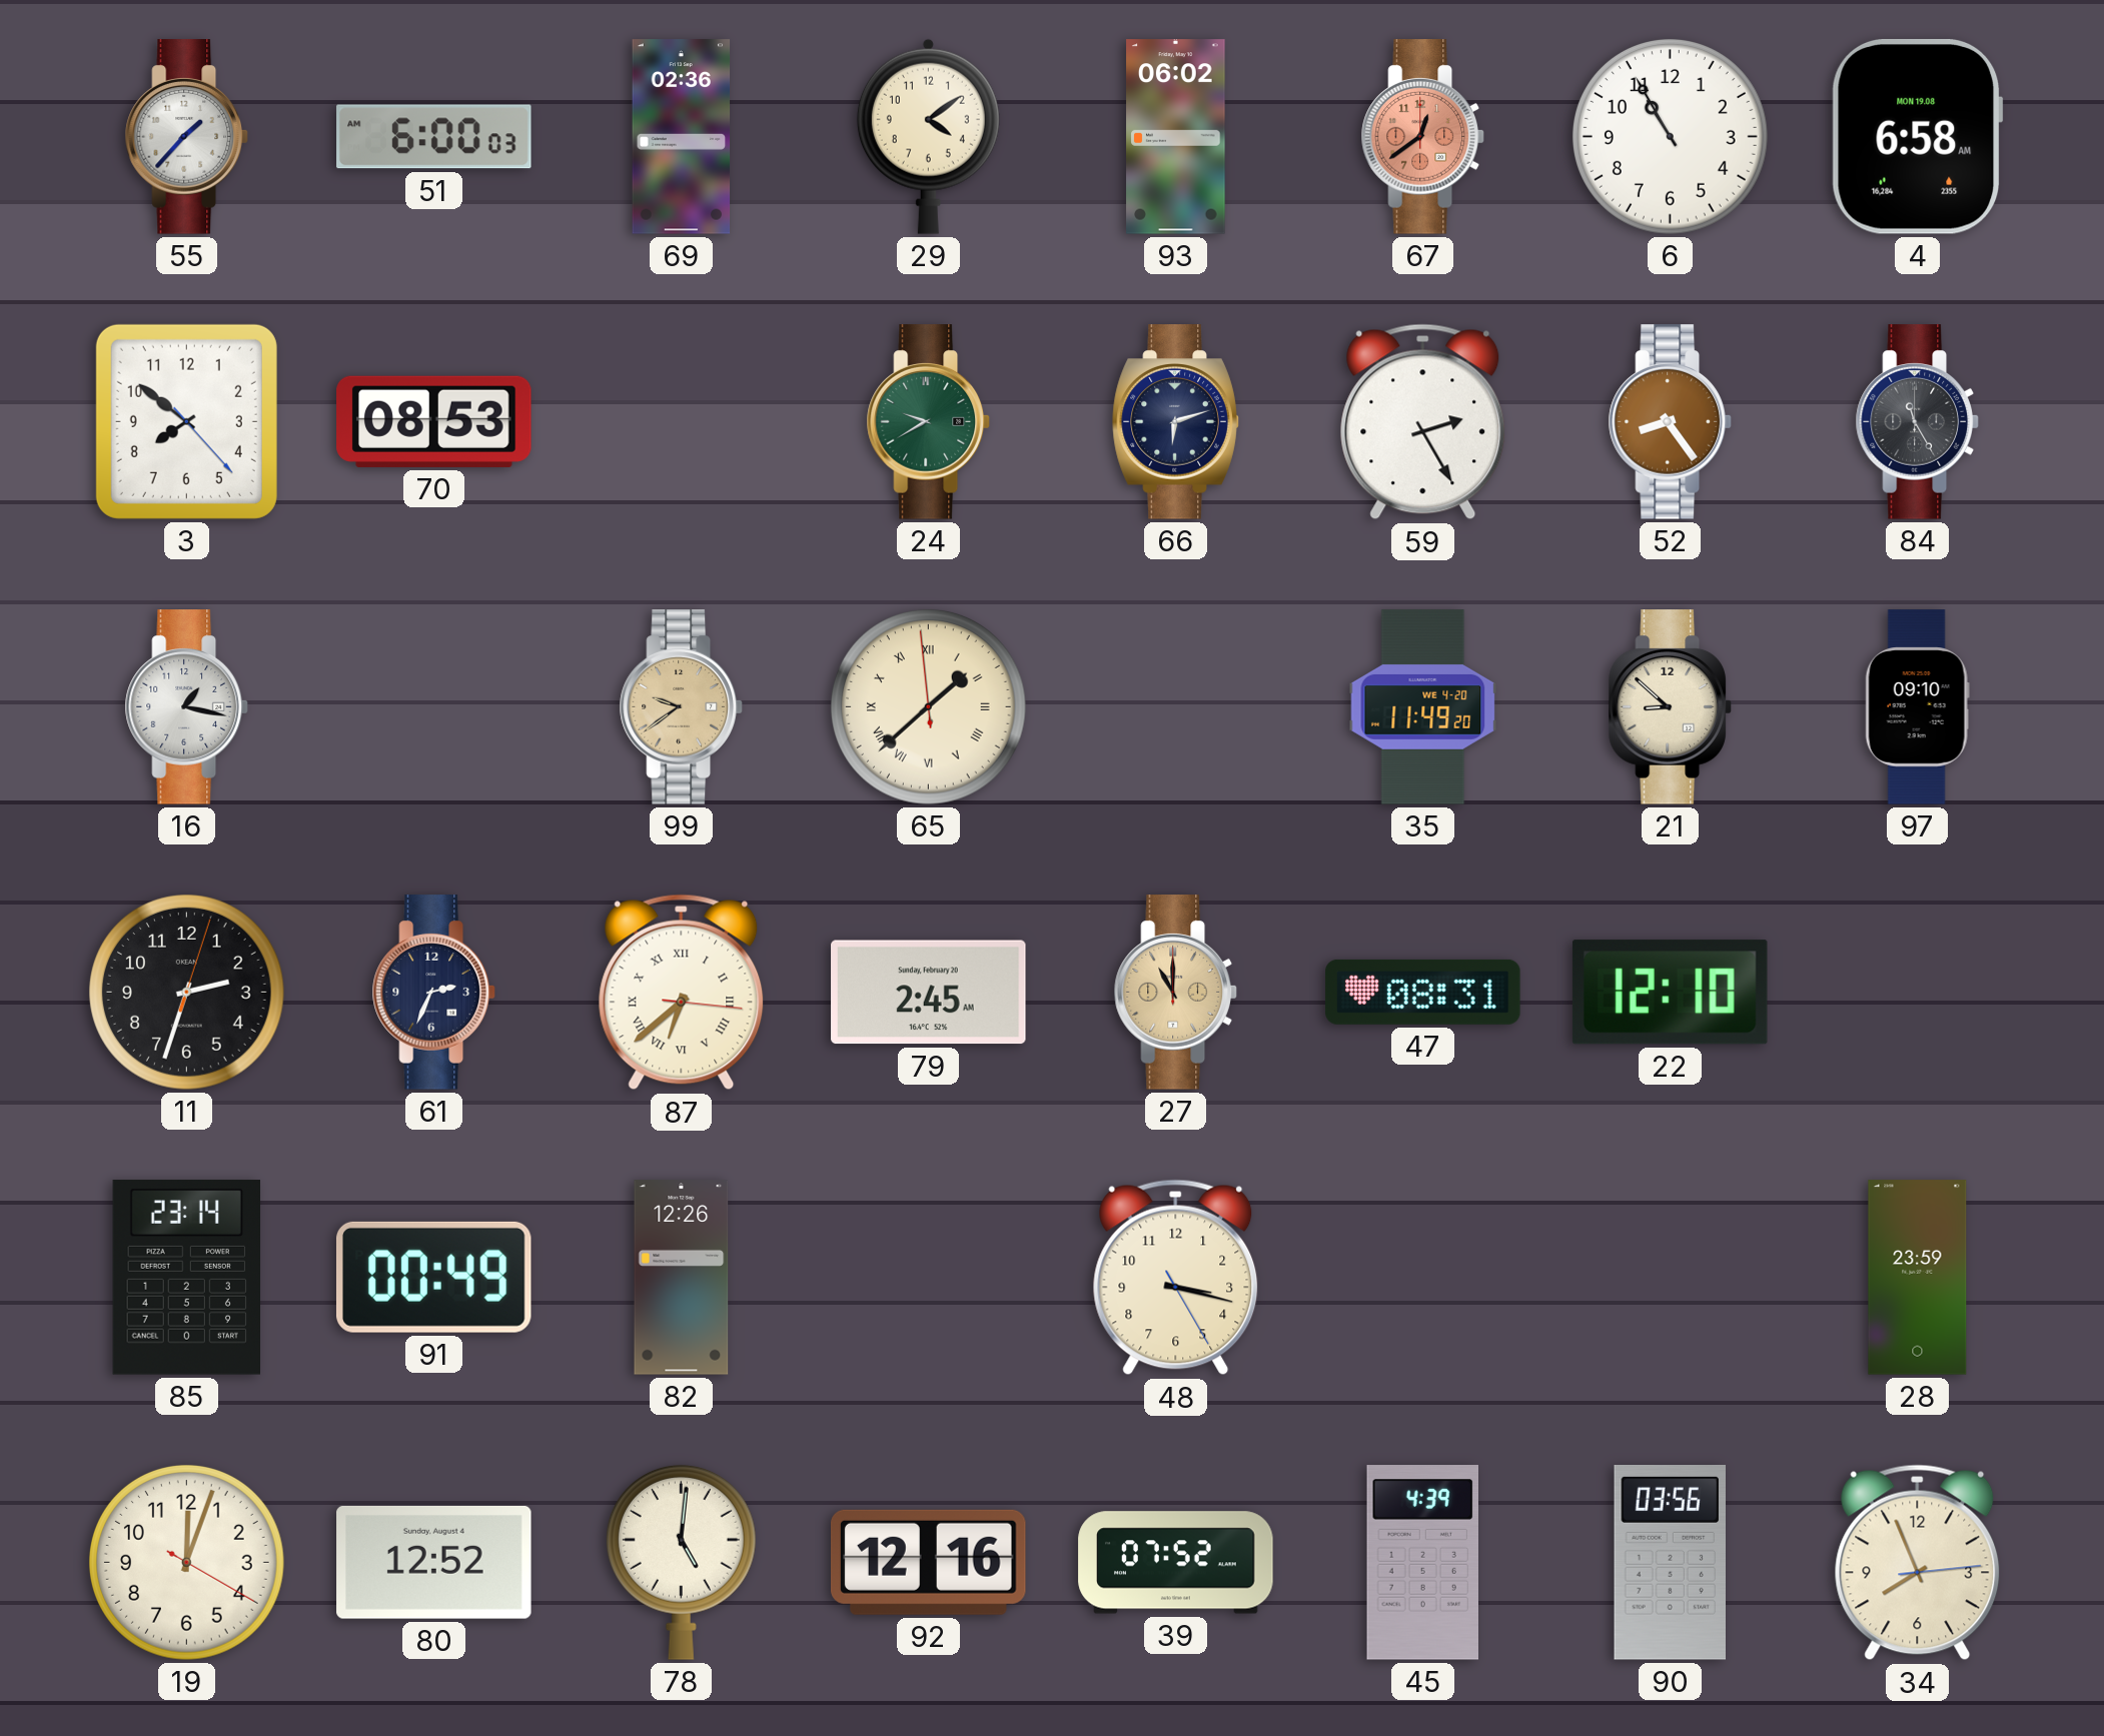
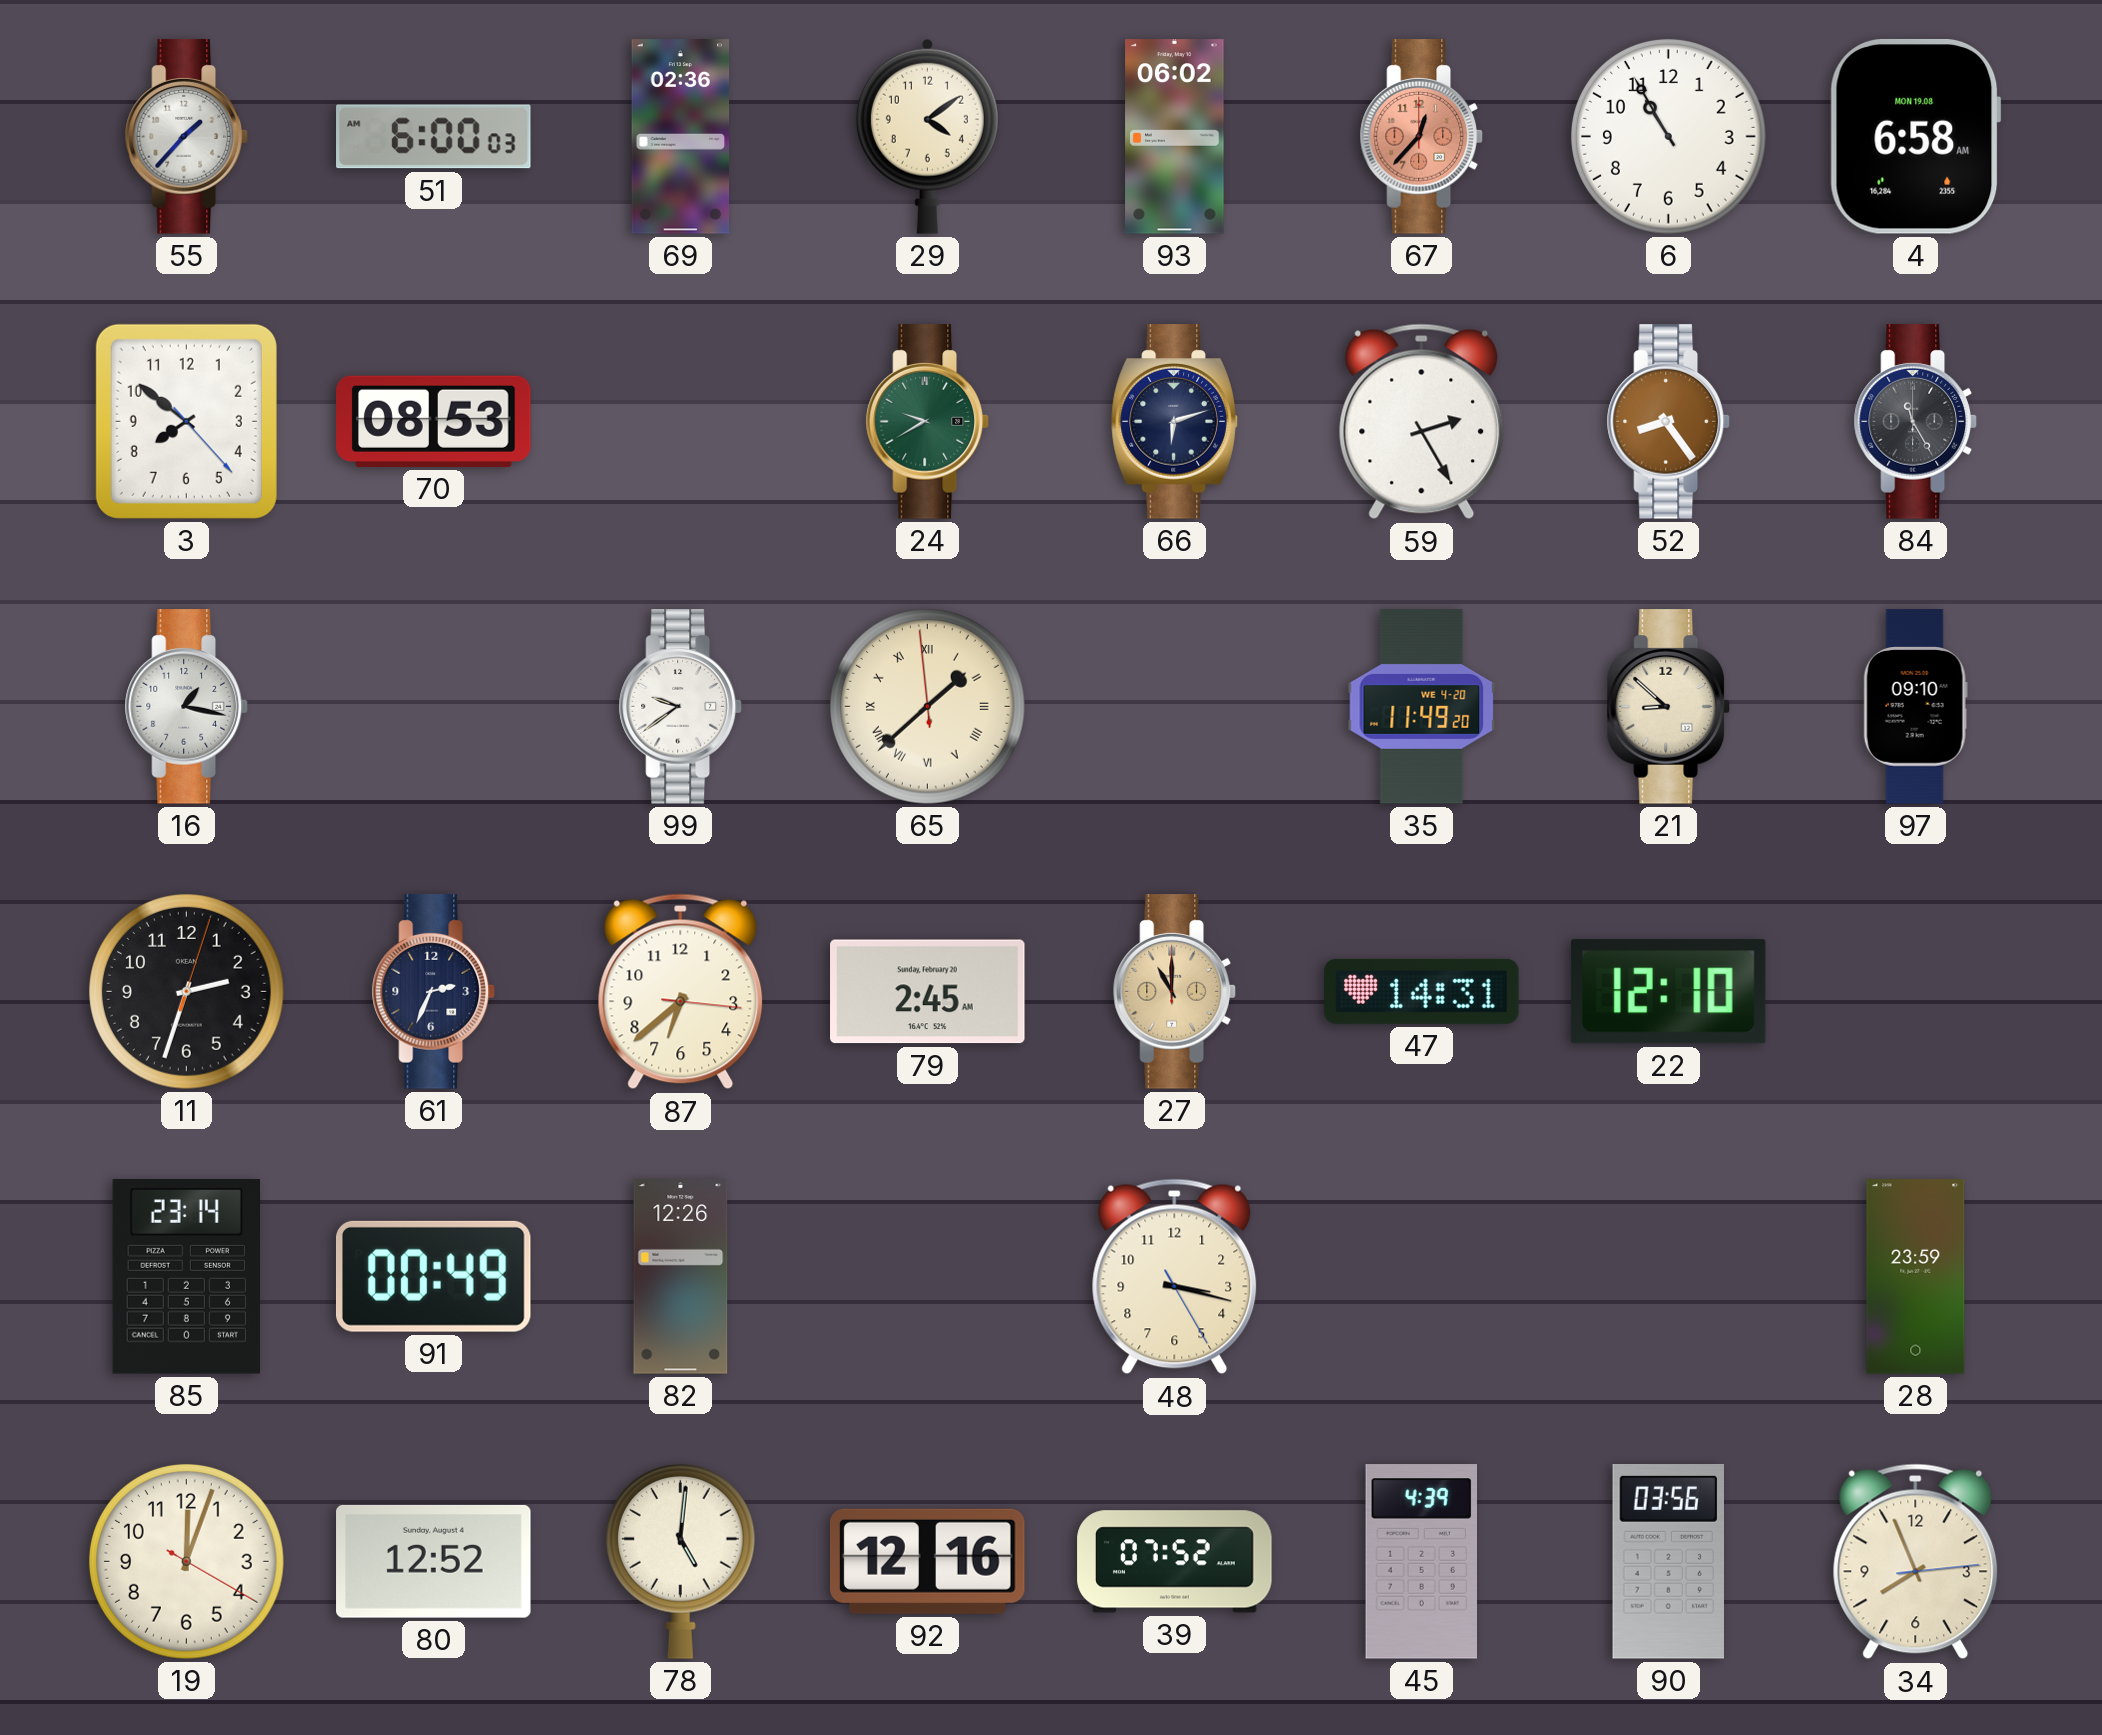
67: 12:39 -> 12:37 (1421, 137)
99 dial: champagne -> white (680, 707)
87 numerals: Roman -> Arabic (681, 992)
47: 08:31 -> 14:31 (1422, 991)
